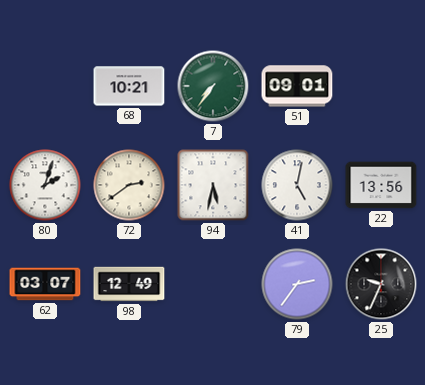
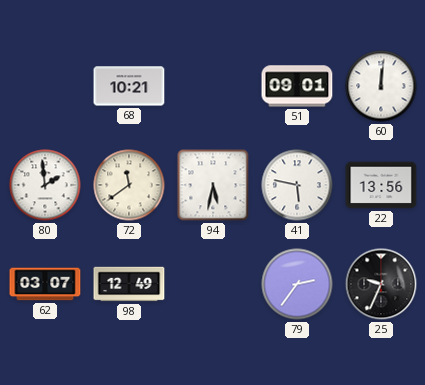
7: 7:36 -> none (213, 86)
60: none -> 12:01 (381, 86)
80: 2:03 -> 1:59 (45, 185)
72: 2:39 -> 11:39 (129, 185)
41: 5:02 -> 5:47 (297, 185)
